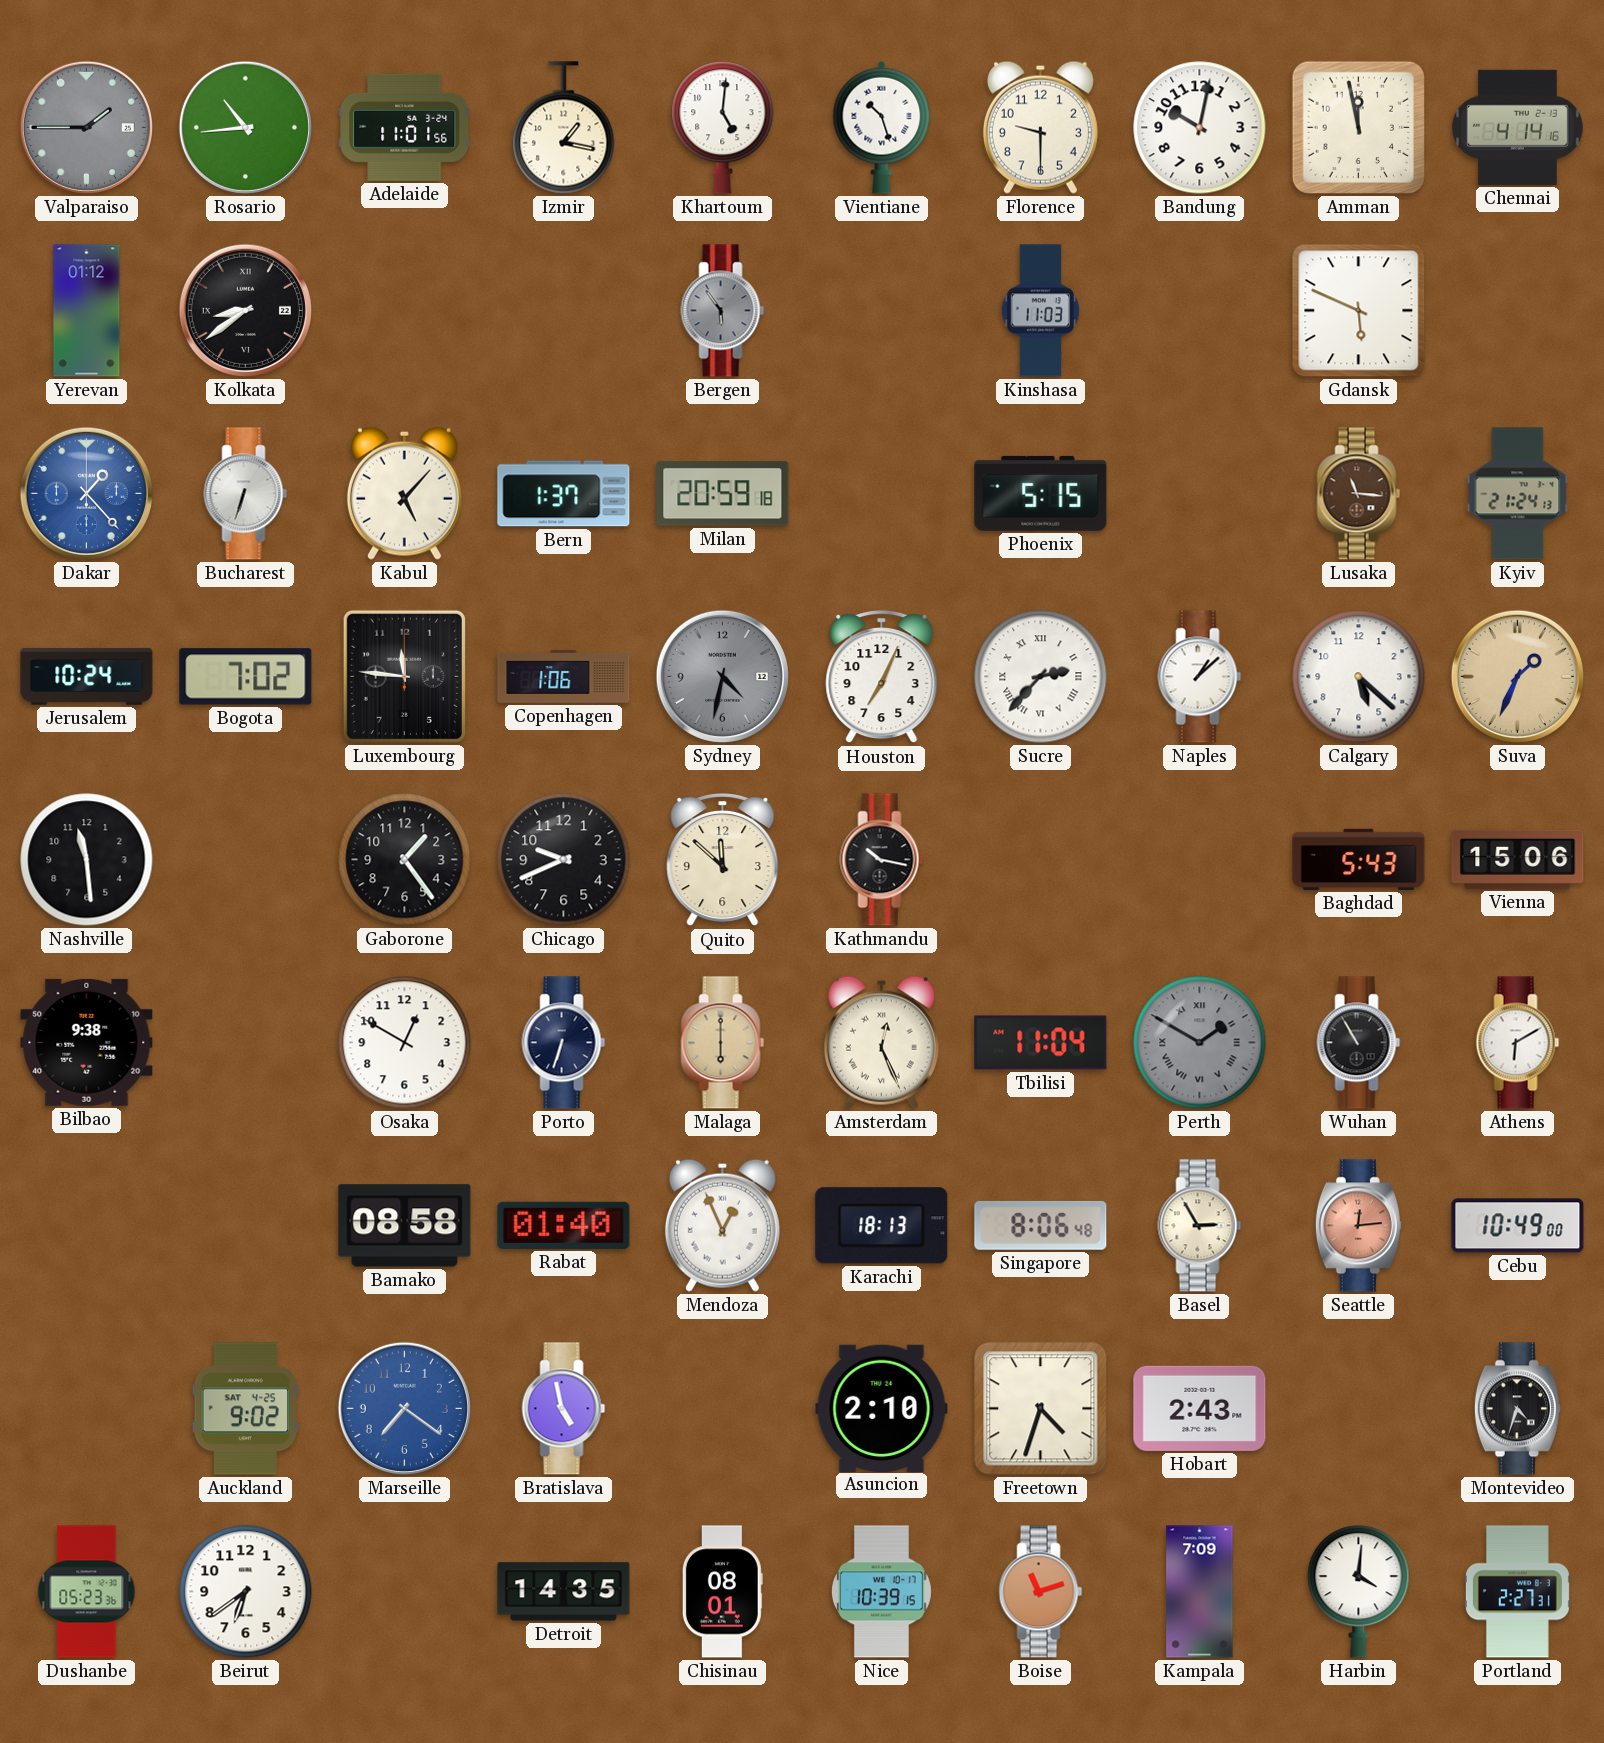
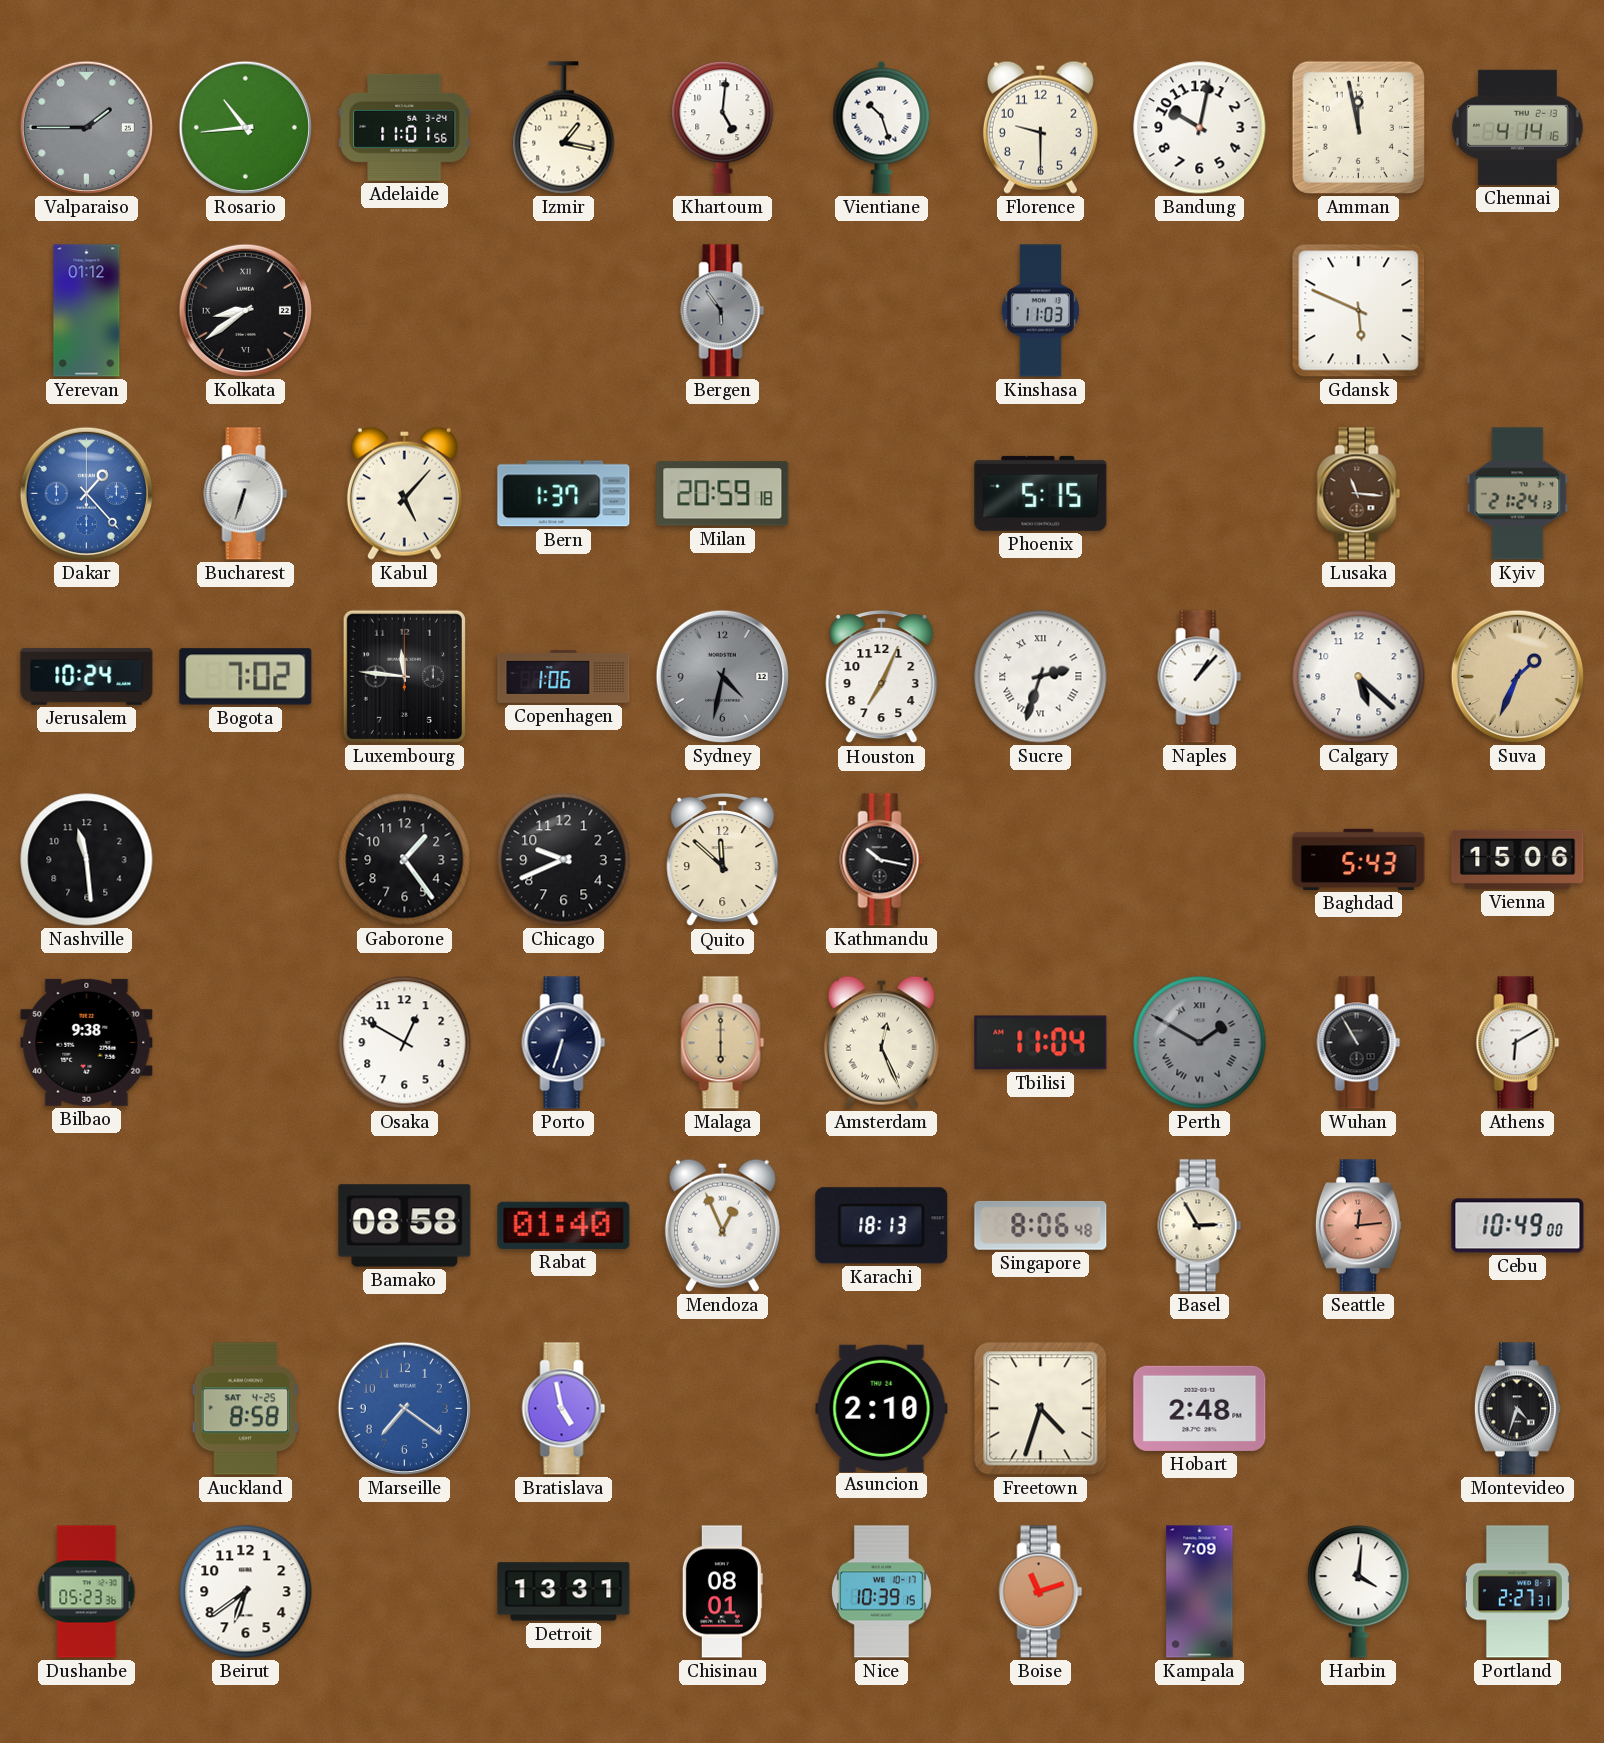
Sucre: 2:37 -> 2:33 (1041, 677)
Naples: 1:08 -> 1:07 (1200, 677)
Auckland: 9:02 -> 8:58 (246, 1409)
Hobart: 2:43 -> 2:48 (1200, 1408)
Detroit: 14:35 -> 13:31 (564, 1592)
